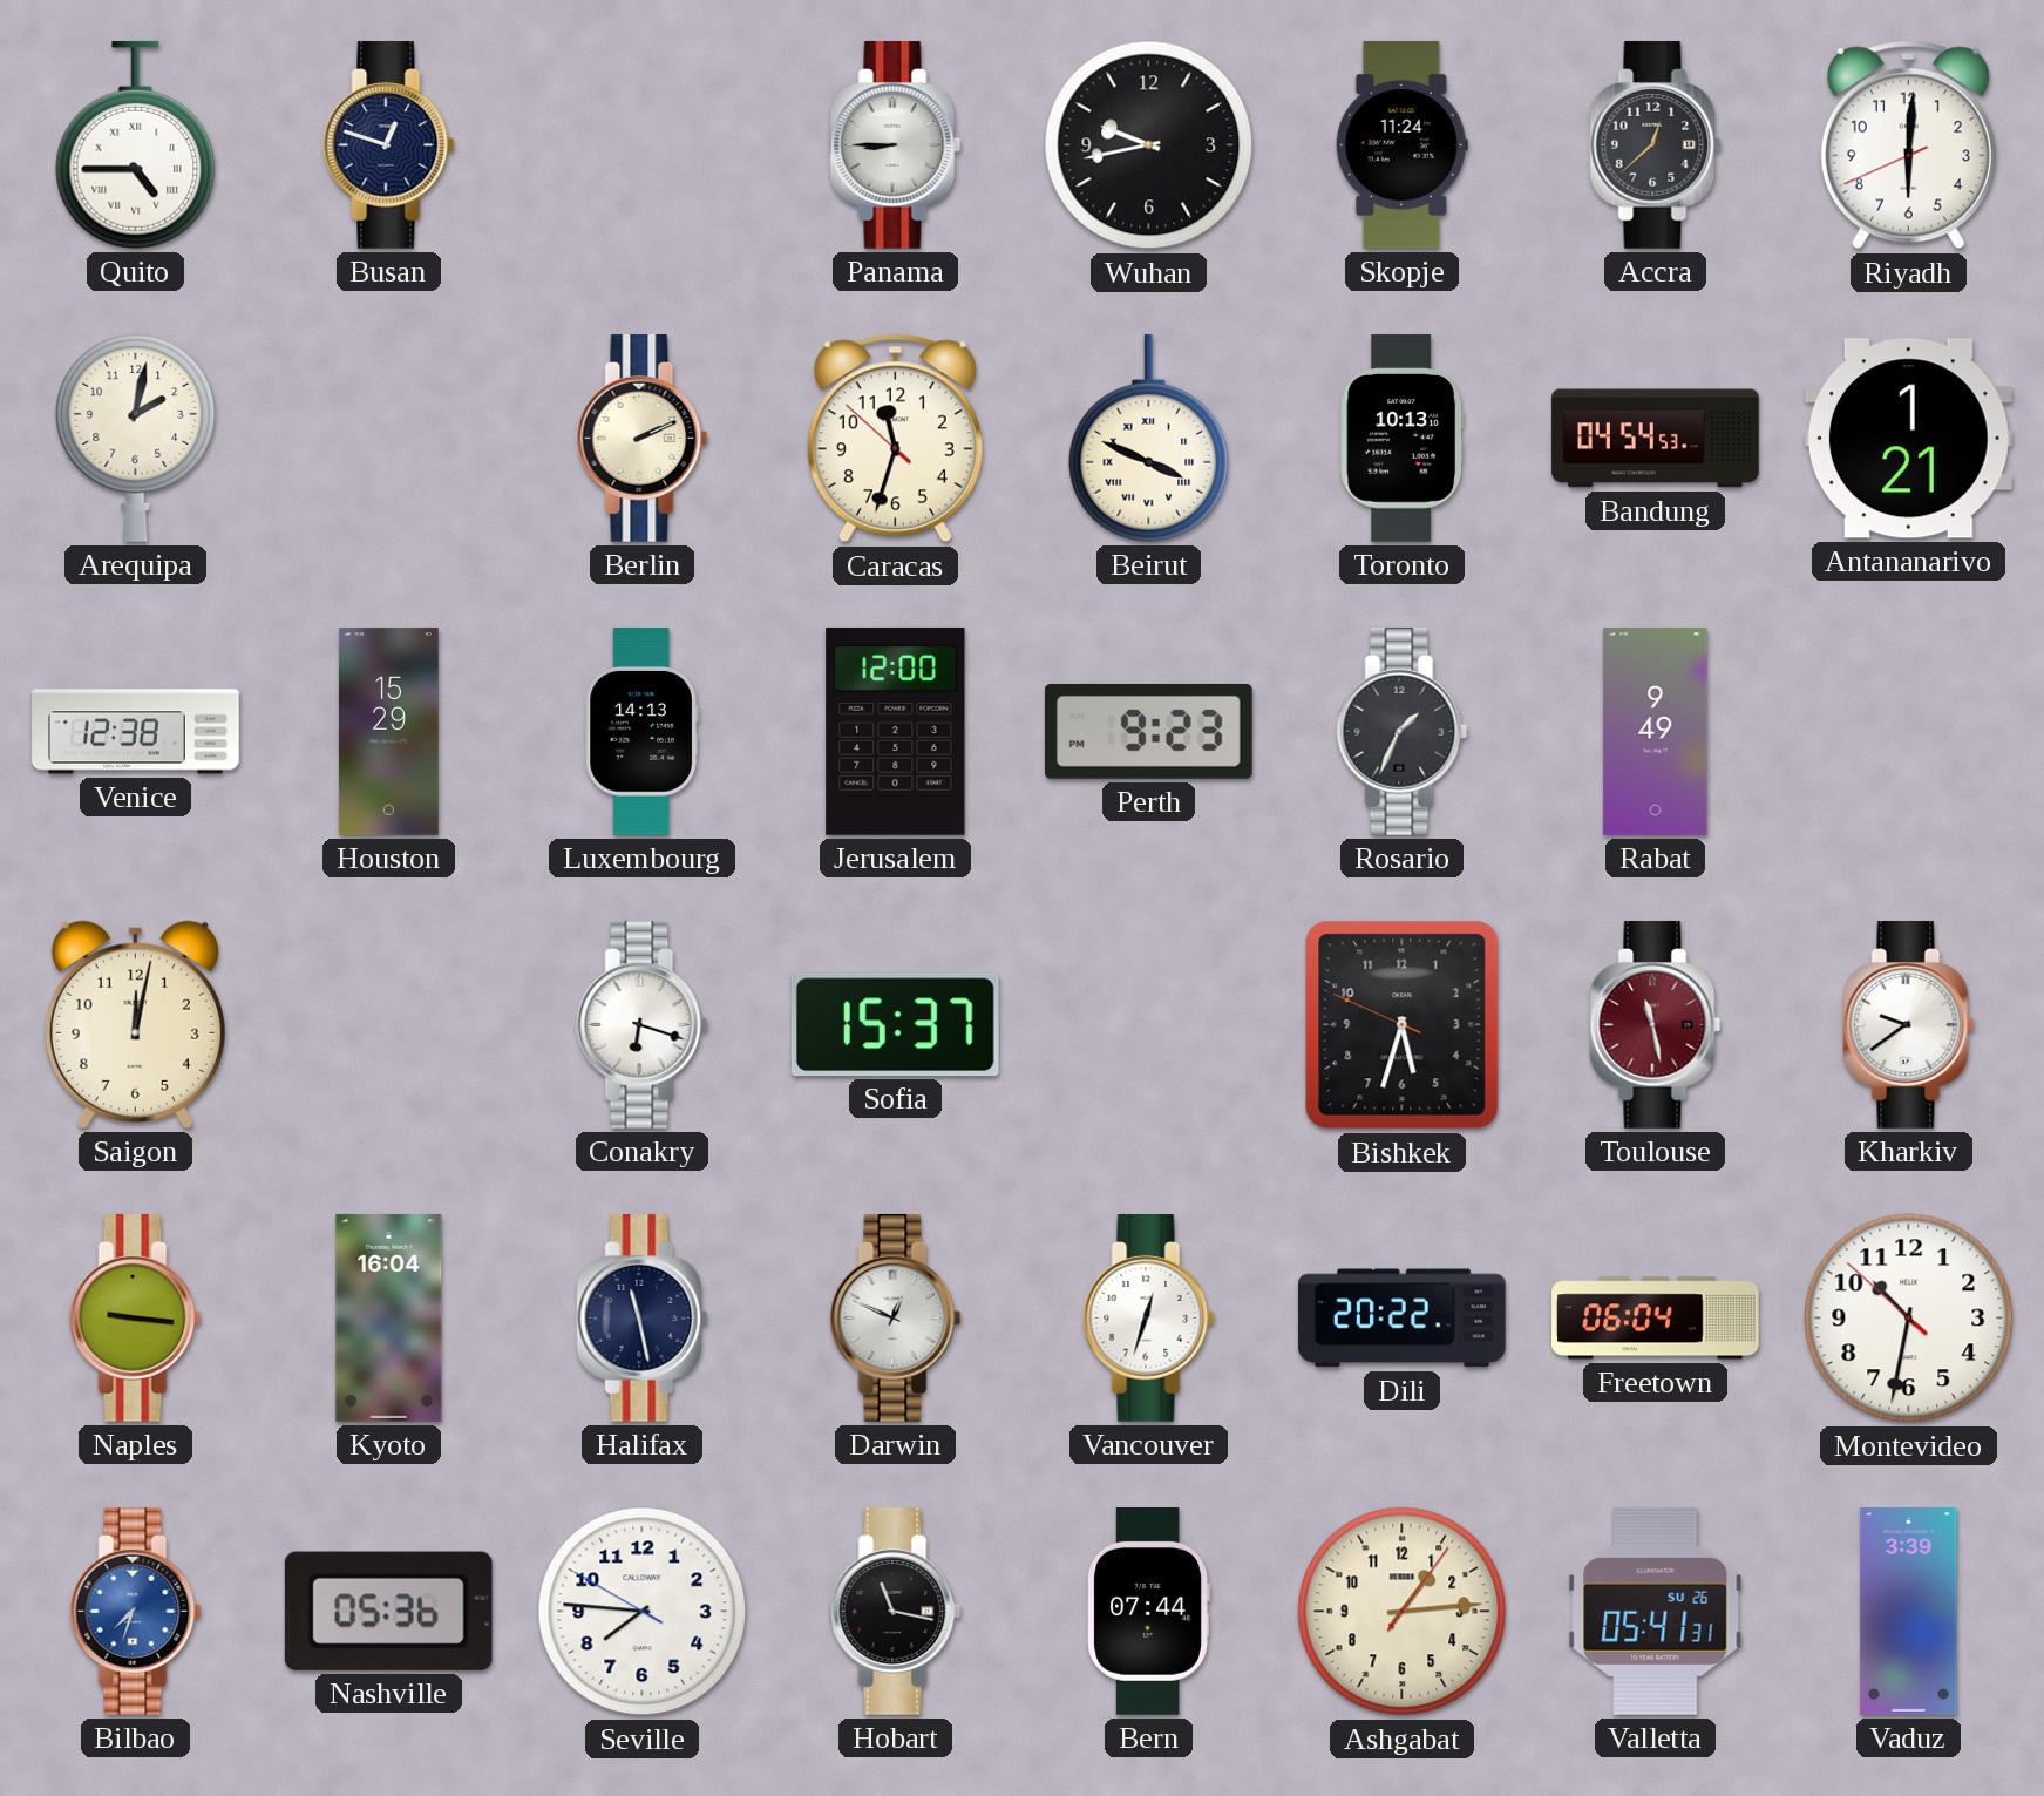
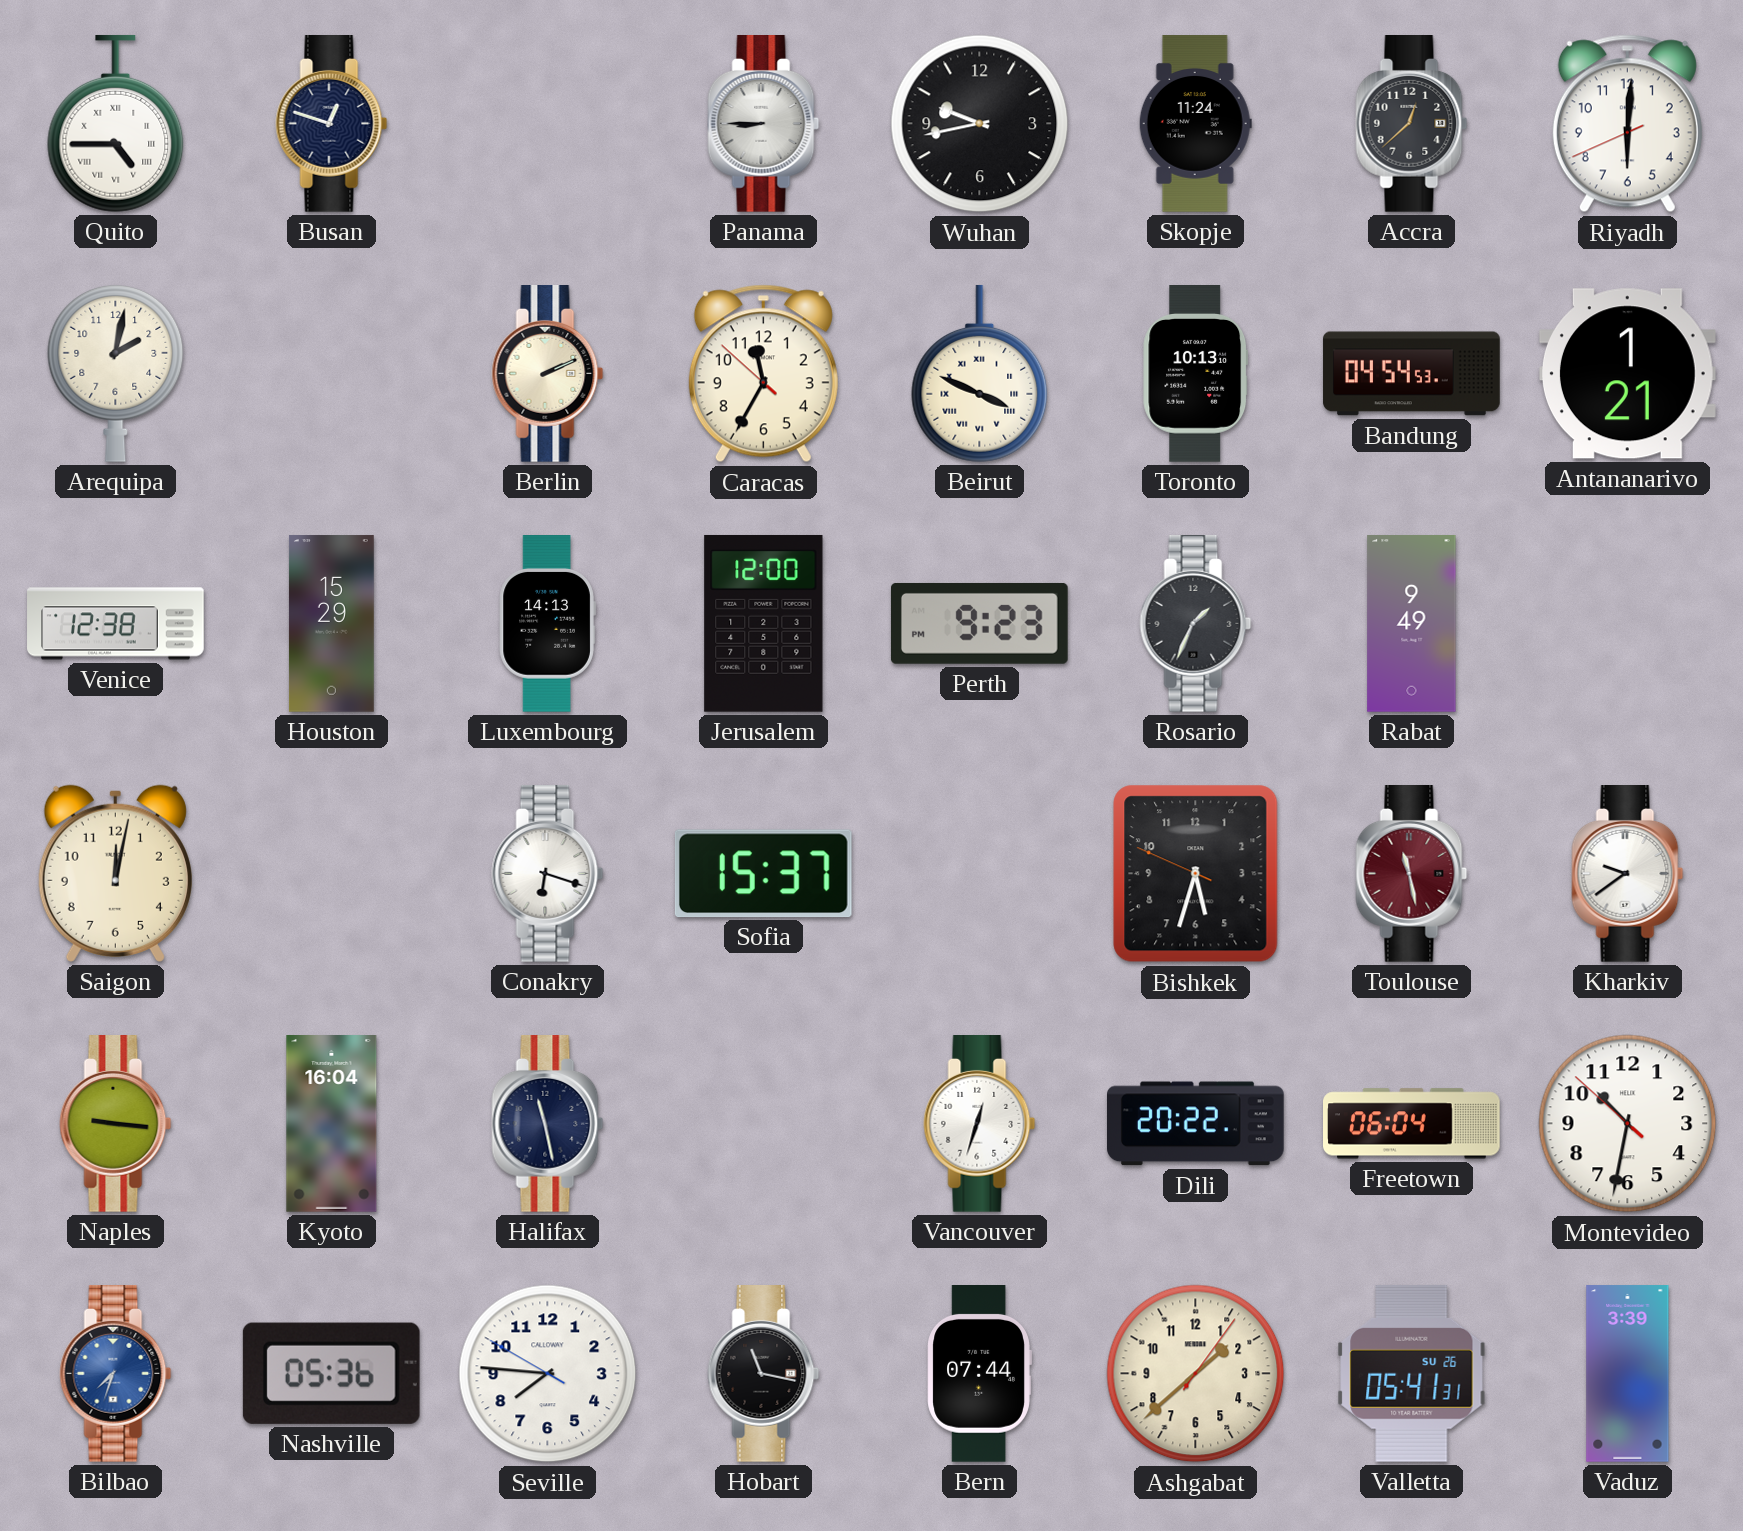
Caracas: 11:32 -> 11:34 (763, 374)
Darwin: 12:49 -> none (896, 1319)
Ashgabat: 1:14 -> 1:38 (1196, 1374)
